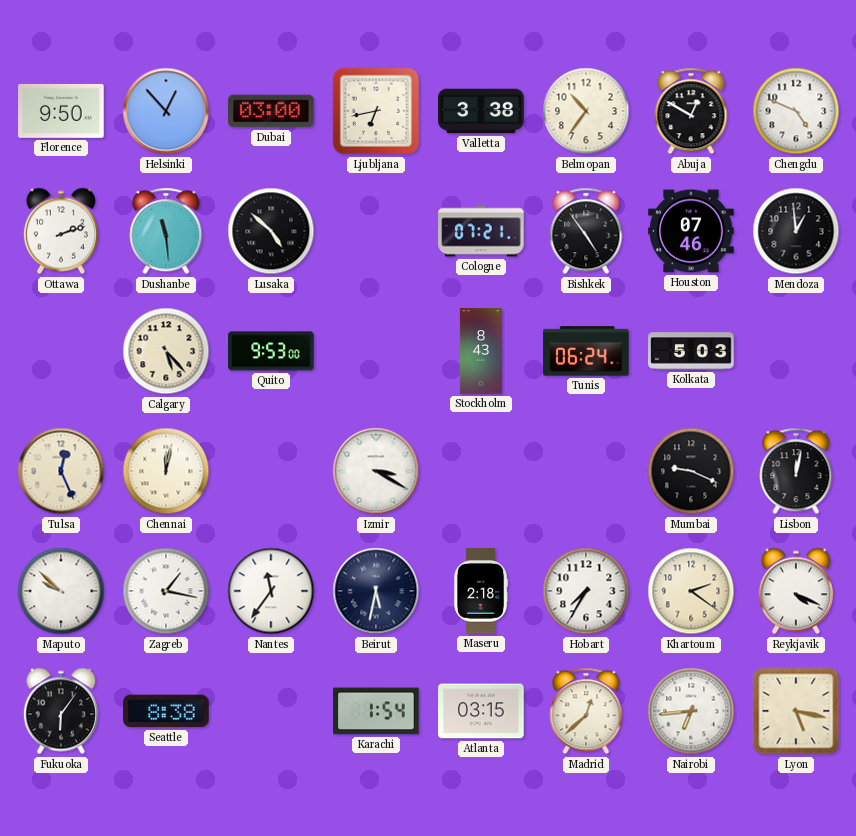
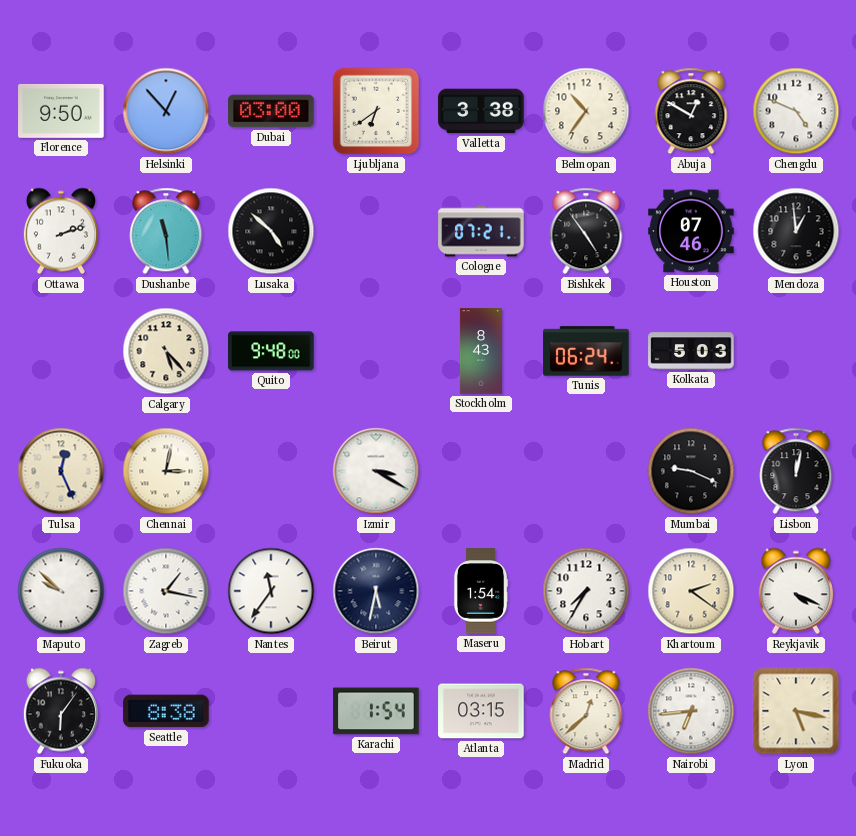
Ljubljana: 6:43 -> 6:39 (376, 111)
Quito: 9:53 -> 9:48 (271, 351)
Chennai: 12:02 -> 3:02 (166, 471)
Maseru: 2:18 -> 1:54 (481, 591)
